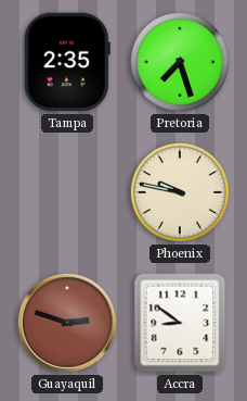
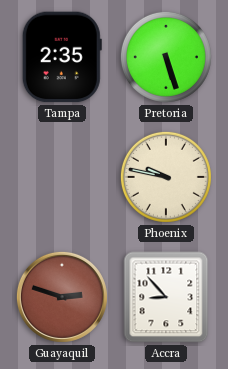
Pretoria: 7:27 -> 5:27 (166, 57)
Accra: 8:51 -> 8:53 (166, 297)
